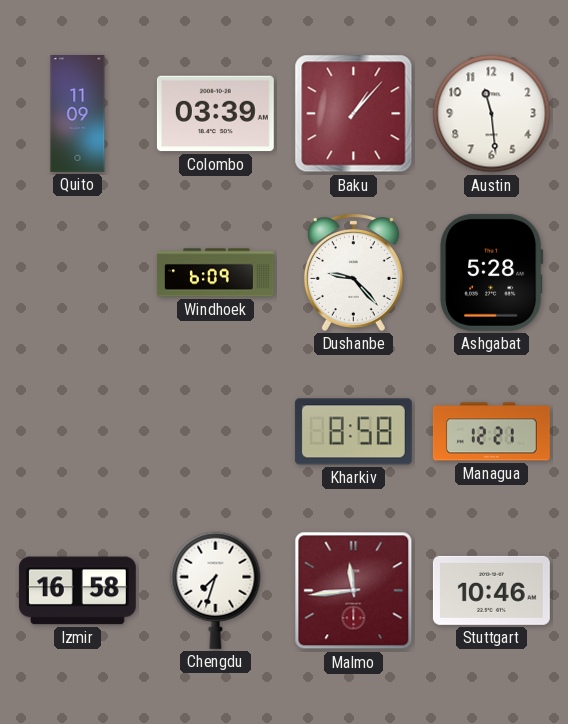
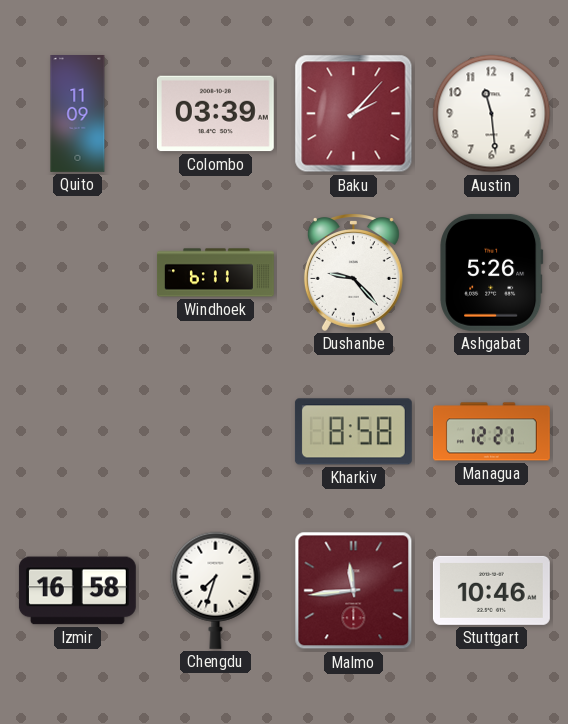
Baku: 1:07 -> 2:07 (354, 114)
Windhoek: 6:09 -> 6:11 (216, 273)
Ashgabat: 5:28 -> 5:26 (492, 272)
